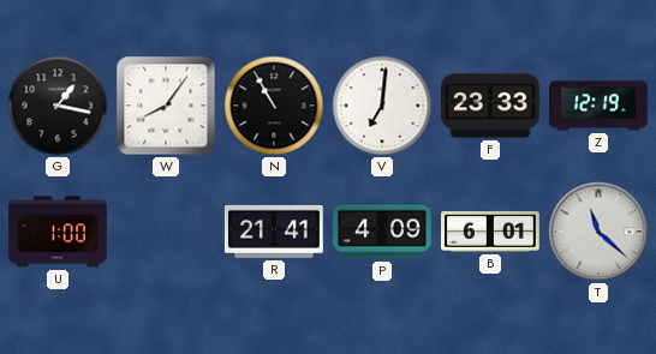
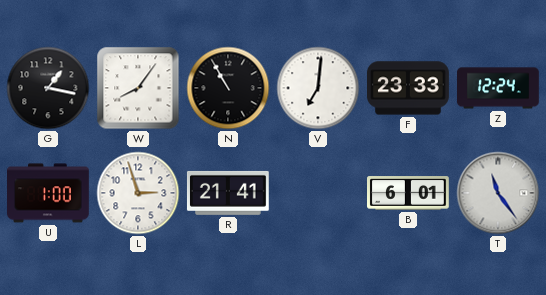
Z: 12:19 -> 12:24 (499, 88)
L: none -> 2:57 (138, 193)
P: 4:09 -> none (383, 232)
T: 11:22 -> 11:24 (498, 193)
